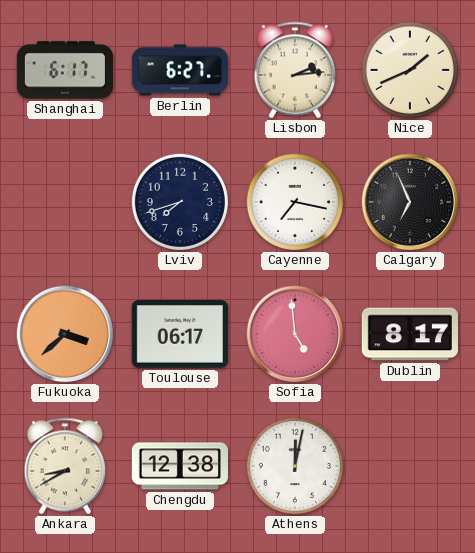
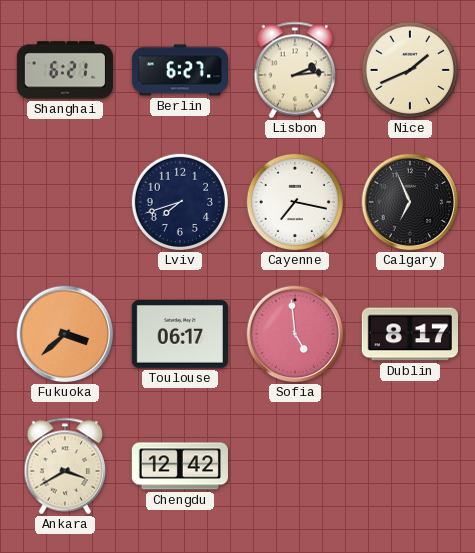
Shanghai: 6:17 -> 6:21 (65, 70)
Ankara: 8:40 -> 3:40 (65, 466)
Chengdu: 12:38 -> 12:42 (179, 466)
Athens: 12:02 -> none (295, 466)
